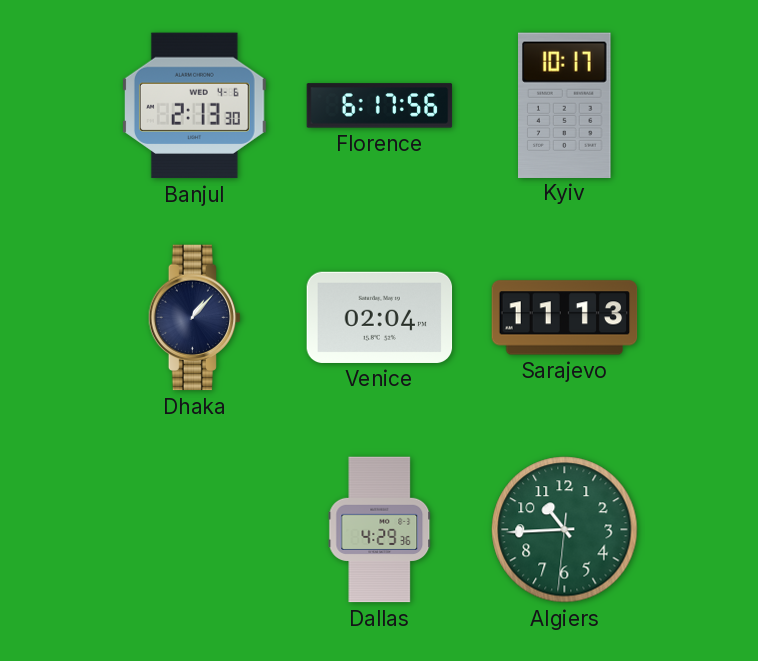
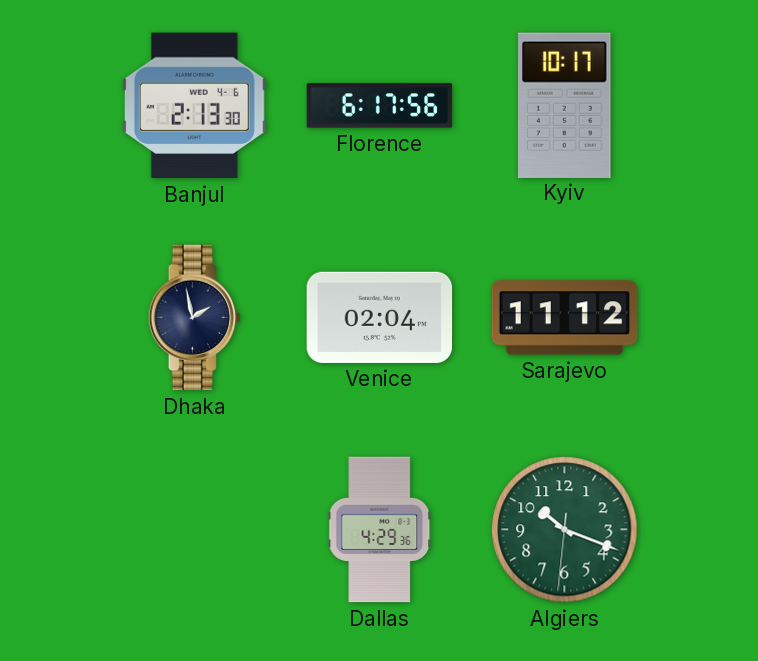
Dhaka: 1:07 -> 1:58 (194, 318)
Sarajevo: 11:13 -> 11:12 (565, 318)
Algiers: 10:44 -> 10:18 (565, 530)
